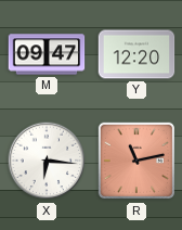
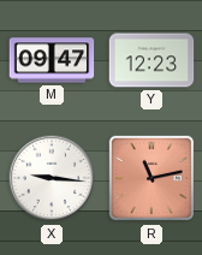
Y: 12:20 -> 12:23 (151, 60)
X: 6:16 -> 9:16 (52, 178)
